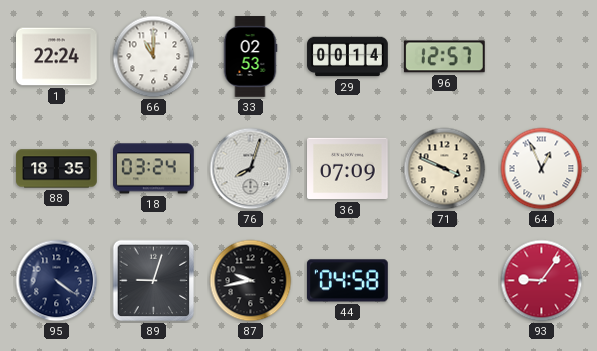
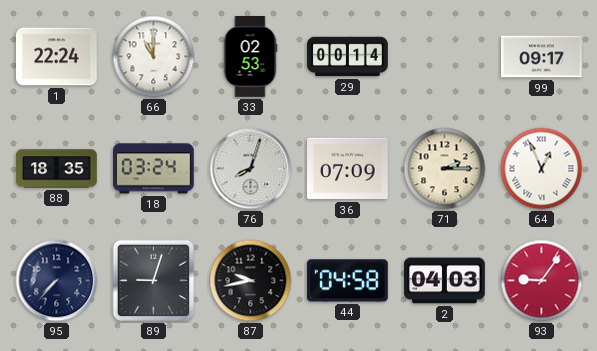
96: 12:57 -> none (444, 57)
99: none -> 09:17 (542, 57)
71: 3:49 -> 2:15 (445, 169)
95: 4:21 -> 7:37 (57, 281)
2: none -> 04:03 (445, 281)
